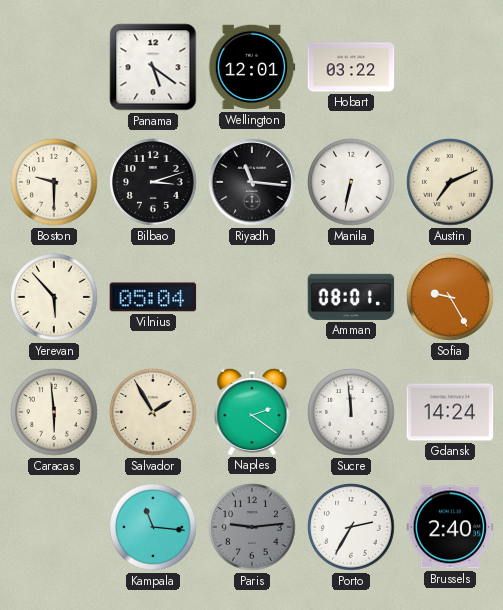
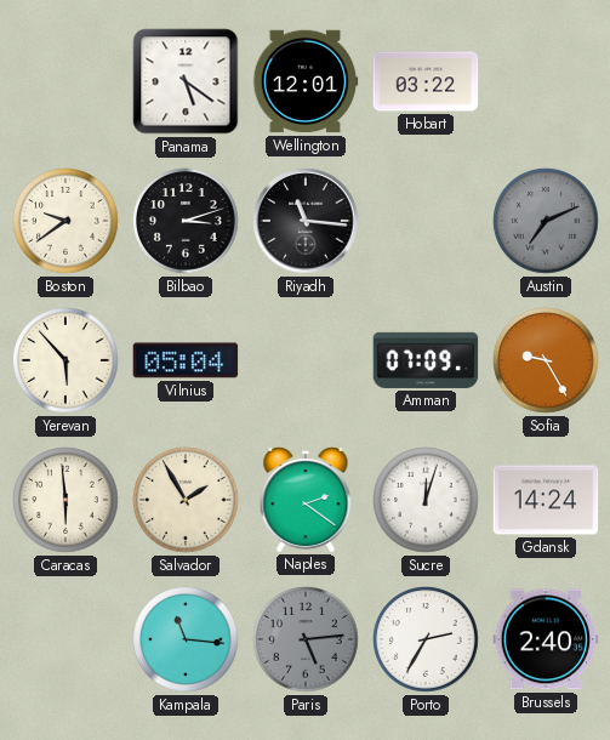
Boston: 9:30 -> 9:39 (65, 221)
Manila: 6:32 -> none (351, 182)
Austin dial: cream -> grey (546, 221)
Amman: 08:01 -> 07:09 (426, 360)
Sucre: 11:59 -> 12:03 (426, 500)
Paris: 9:14 -> 5:14 (306, 639)
